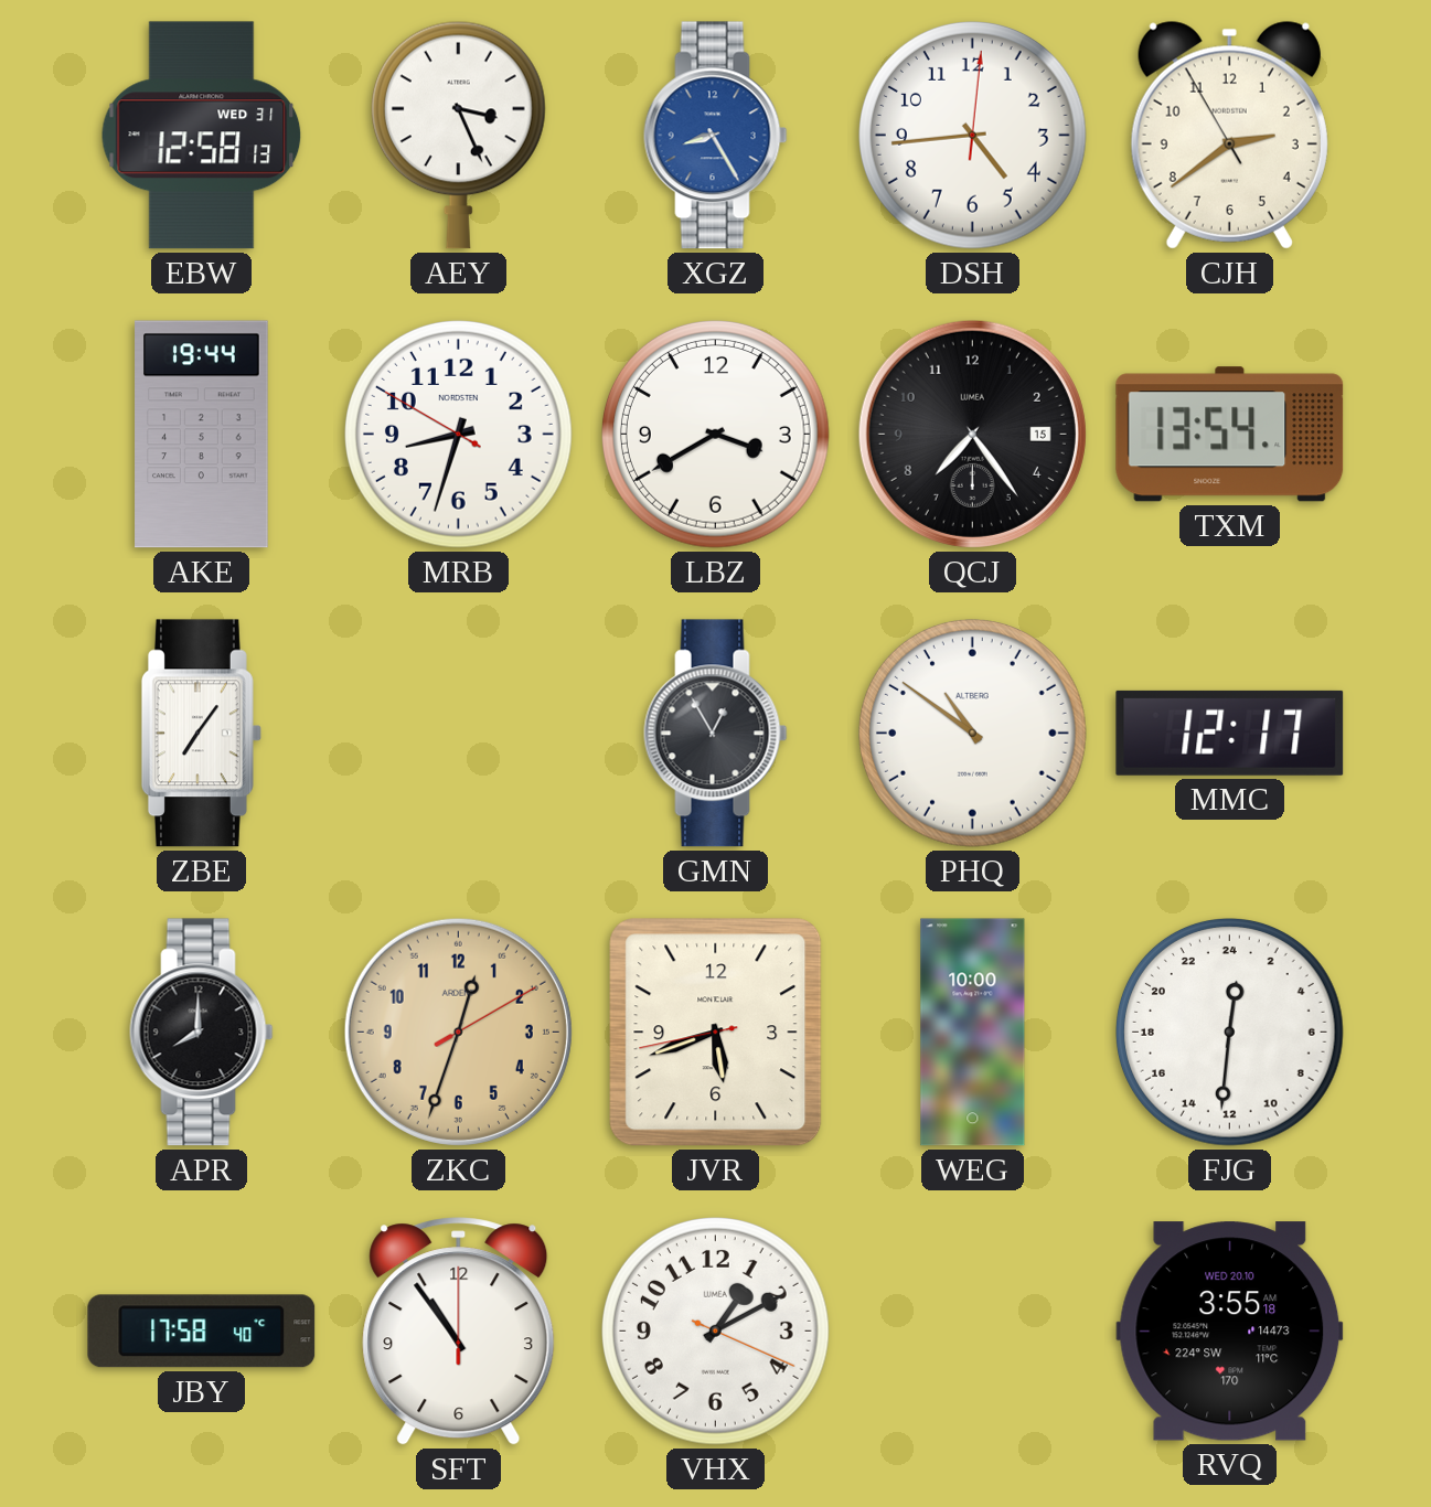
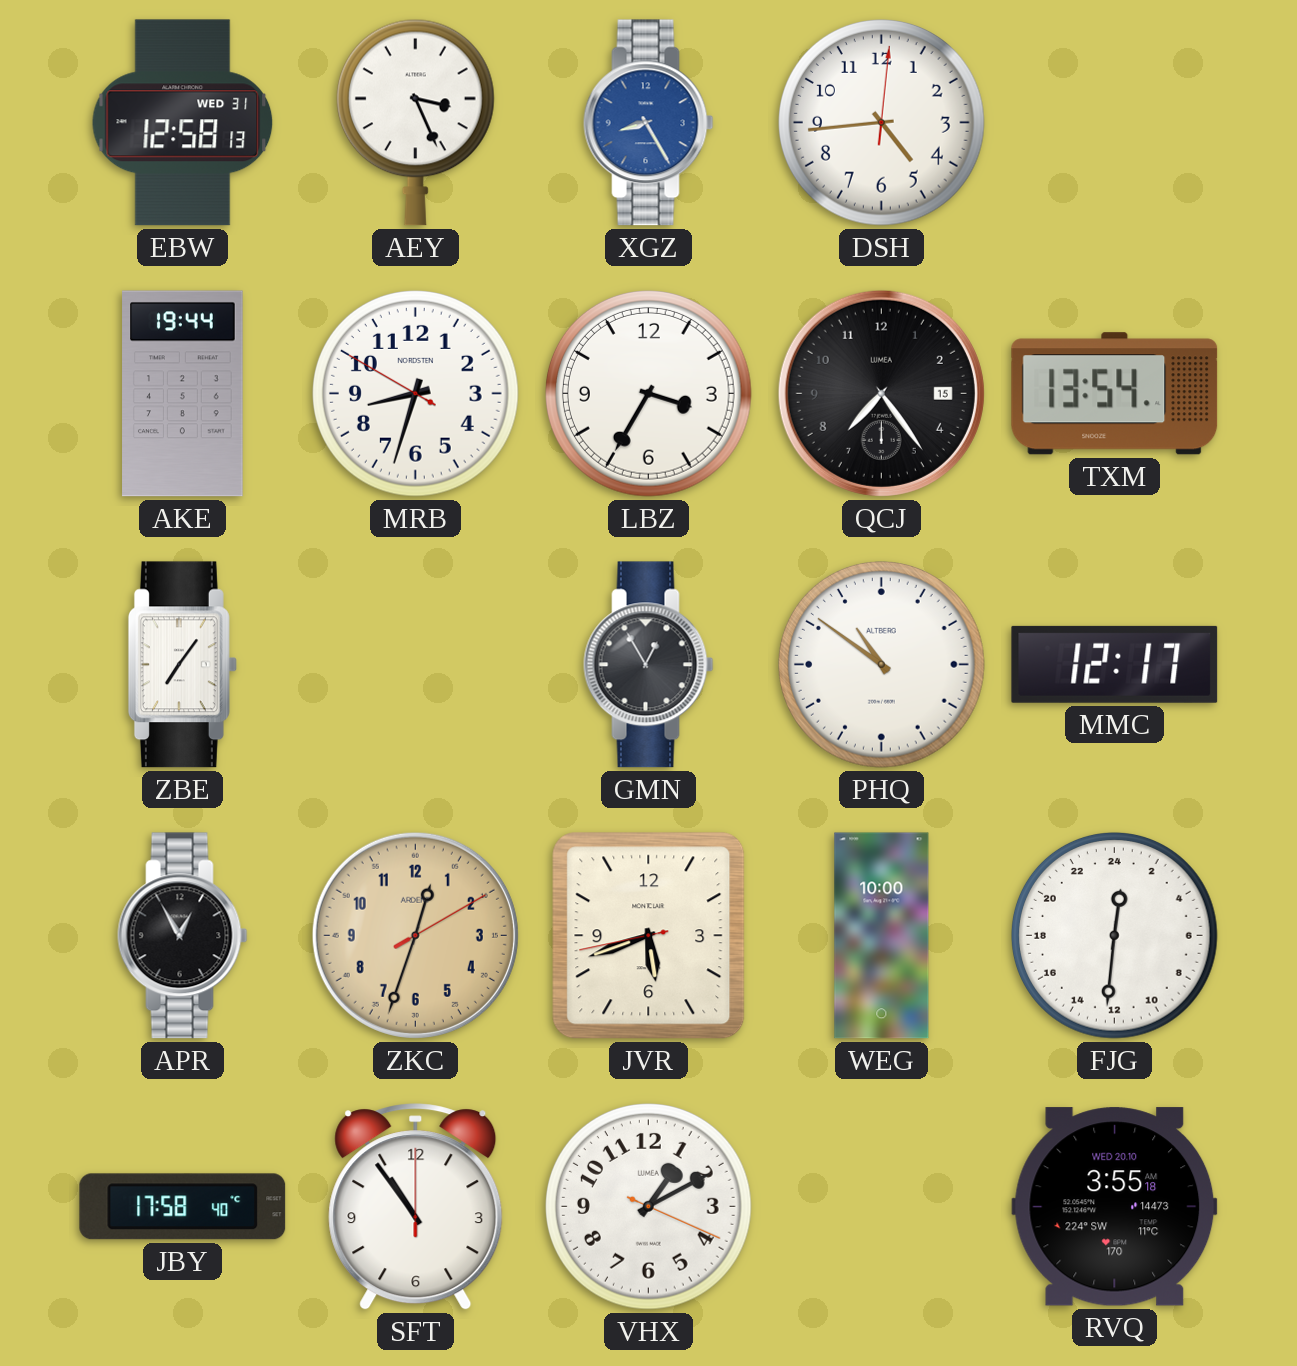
CJH: 2:38 -> none (1229, 135)
LBZ: 3:40 -> 3:35 (649, 394)
APR: 8:00 -> 12:55 (183, 936)
